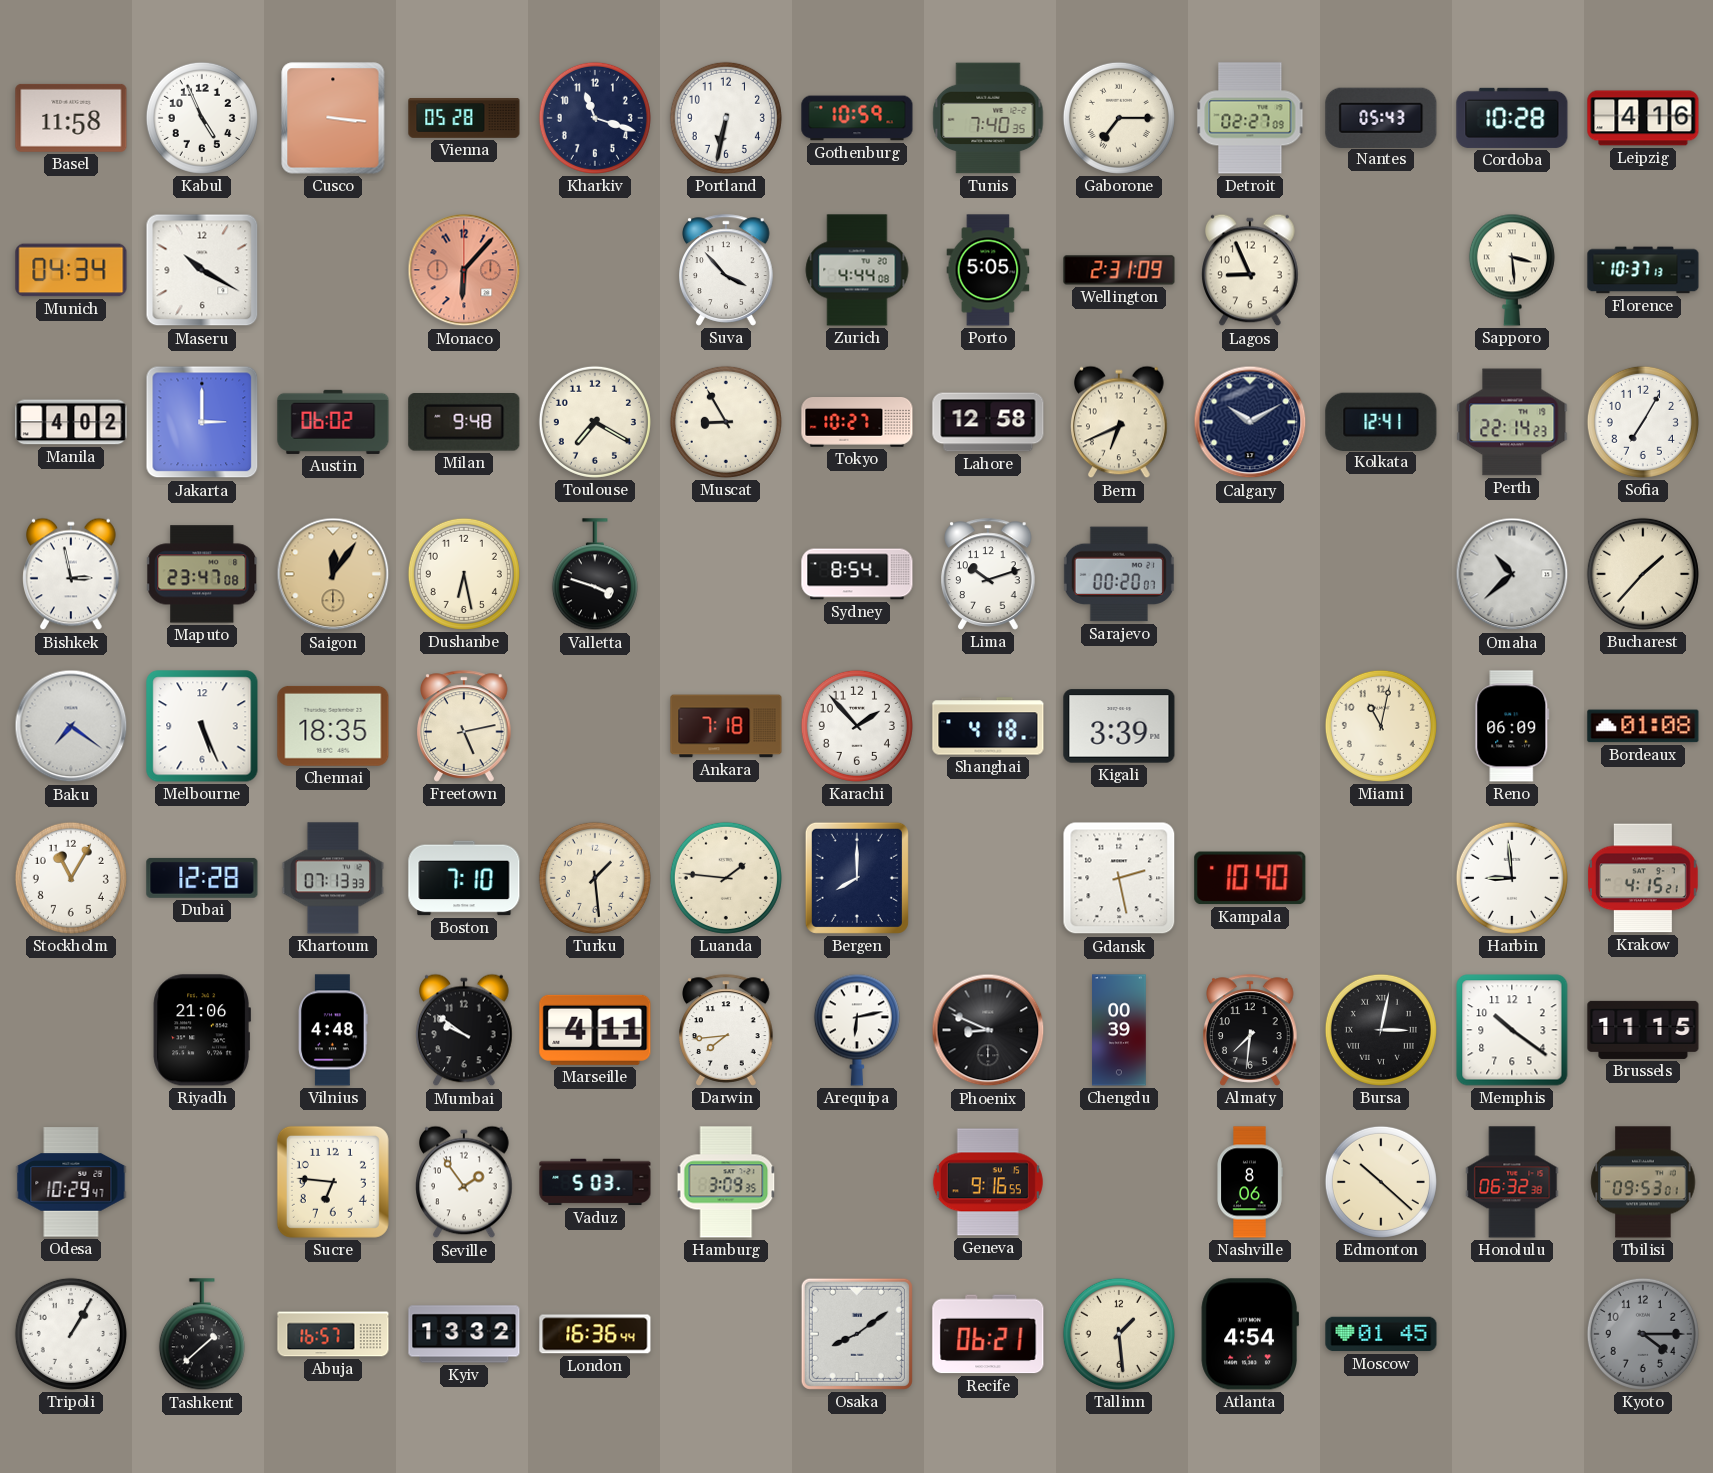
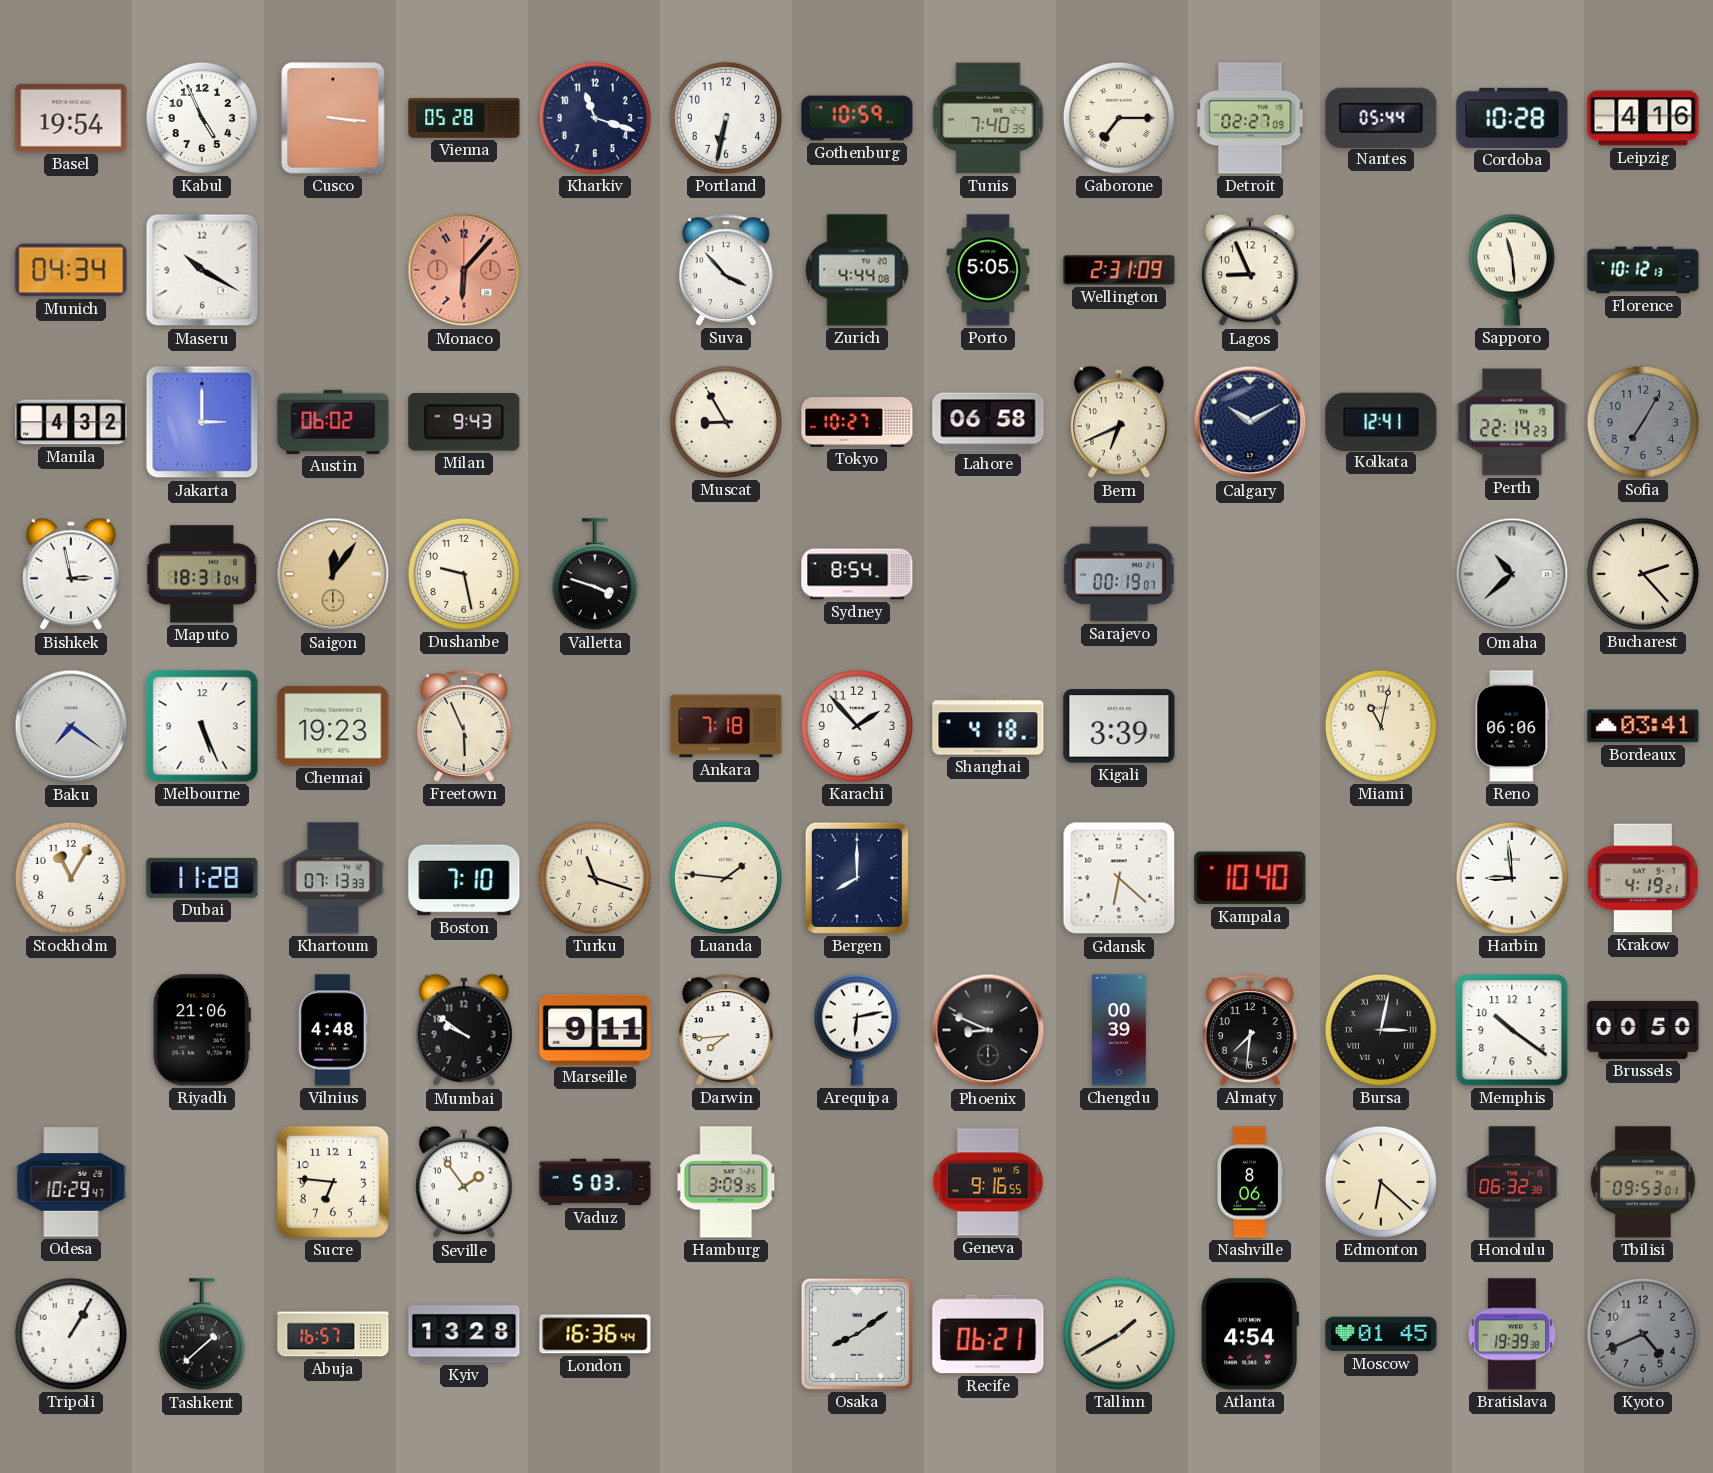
Basel: 11:58 -> 19:54 (71, 118)
Nantes: 05:43 -> 05:44 (1381, 117)
Sapporo: 3:29 -> 11:29 (1512, 270)
Florence: 10:37 -> 10:12 (1643, 270)
Manila: 4:02 -> 4:32 (71, 422)
Milan: 9:48 -> 9:43 (464, 422)
Toulouse: 7:20 -> none (595, 422)
Lahore: 12:58 -> 06:58 (988, 422)
Sofia dial: white -> grey (1643, 422)
Maputo: 23:47 -> 18:31 (203, 574)
Dushanbe: 6:28 -> 9:28 (464, 574)
Lima: 10:12 -> none (989, 574)
Sarajevo: 00:20 -> 00:19 (1119, 574)
Bucharest: 1:37 -> 2:23 (1643, 574)
Chennai: 18:35 -> 19:23 (333, 726)
Freetown: 5:13 -> 5:56 (465, 726)
Reno: 06:09 -> 06:06 (1512, 726)
Bordeaux: 01:08 -> 03:41 (1643, 726)
Dubai: 12:28 -> 11:28 (202, 878)
Turku: 1:29 -> 11:18 (595, 878)
Gdansk: 2:28 -> 6:22 (1119, 878)
Krakow: 4:15 -> 4:19 (1643, 878)
Marseille: 4:11 -> 9:11 (595, 1030)
Brussels: 11:15 -> 00:50 (1643, 1030)
Edmonton: 10:22 -> 6:22 (1381, 1182)
Kyiv: 13:32 -> 13:28 (464, 1334)
Tallinn: 1:29 -> 1:40 (1119, 1334)
Bratislava: none -> 19:39 (1512, 1334)
Kyoto: 4:15 -> 4:41 (1643, 1334)
